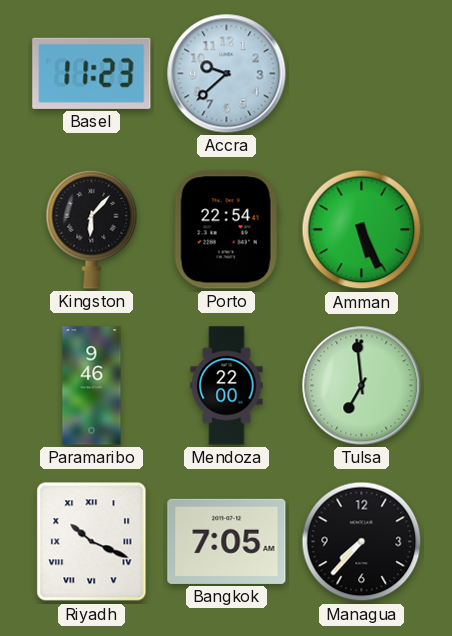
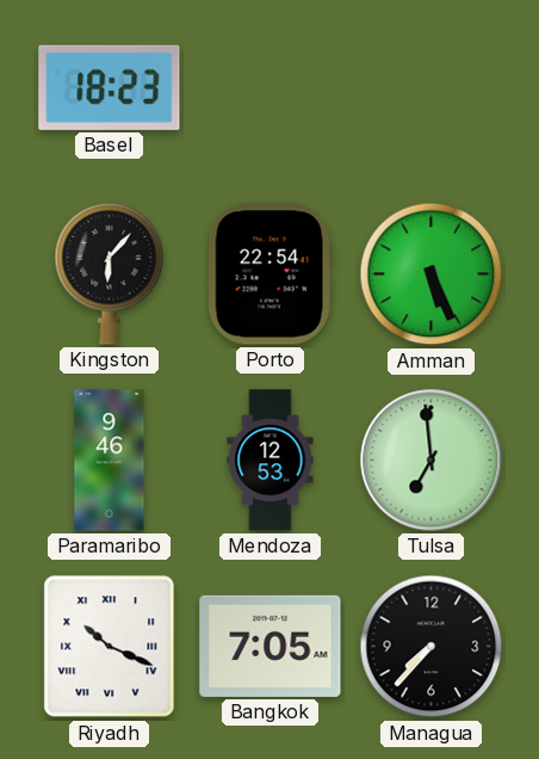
Basel: 11:23 -> 18:23 (110, 87)
Accra: 9:38 -> none (227, 74)
Mendoza: 22:00 -> 12:53 (271, 461)
